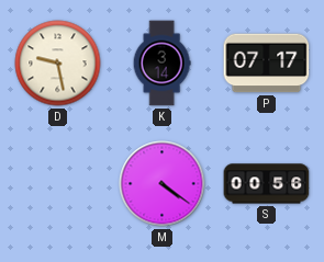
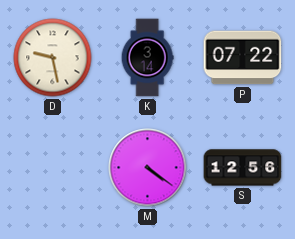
P: 07:17 -> 07:22 (243, 58)
S: 00:56 -> 12:56 (243, 168)
